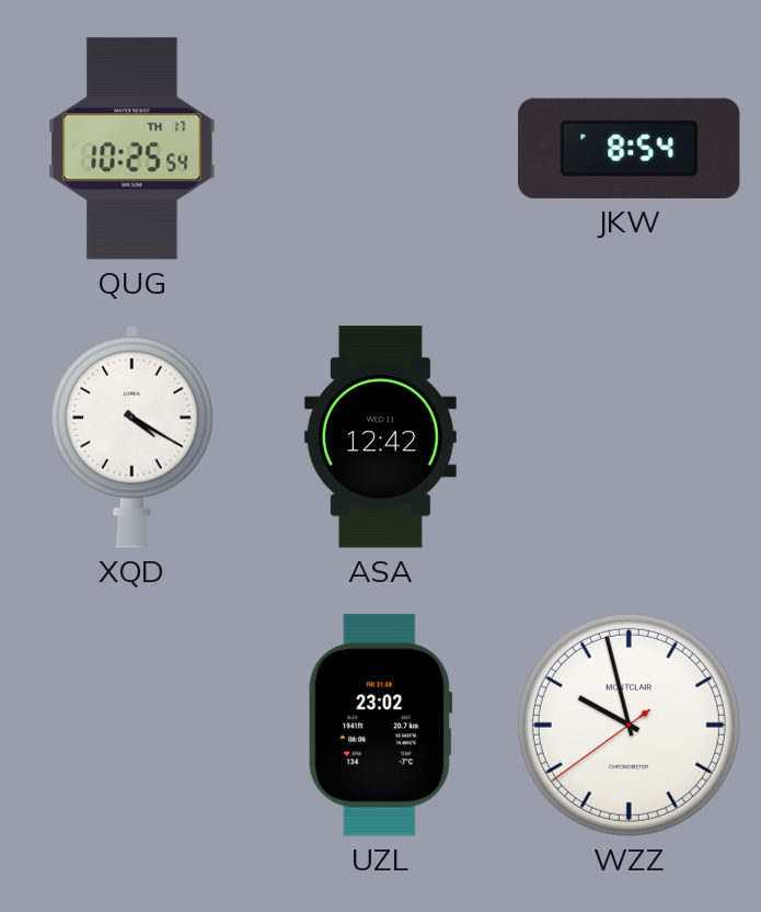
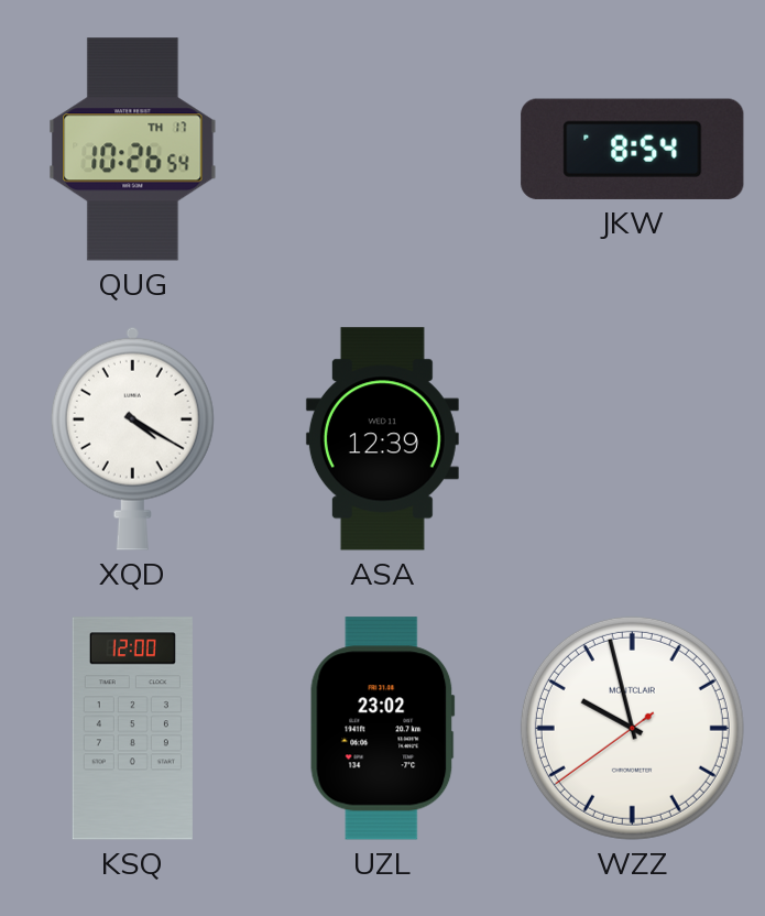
QUG: 10:25 -> 10:26 (133, 150)
ASA: 12:42 -> 12:39 (382, 439)
KSQ: none -> 12:00 (132, 729)
